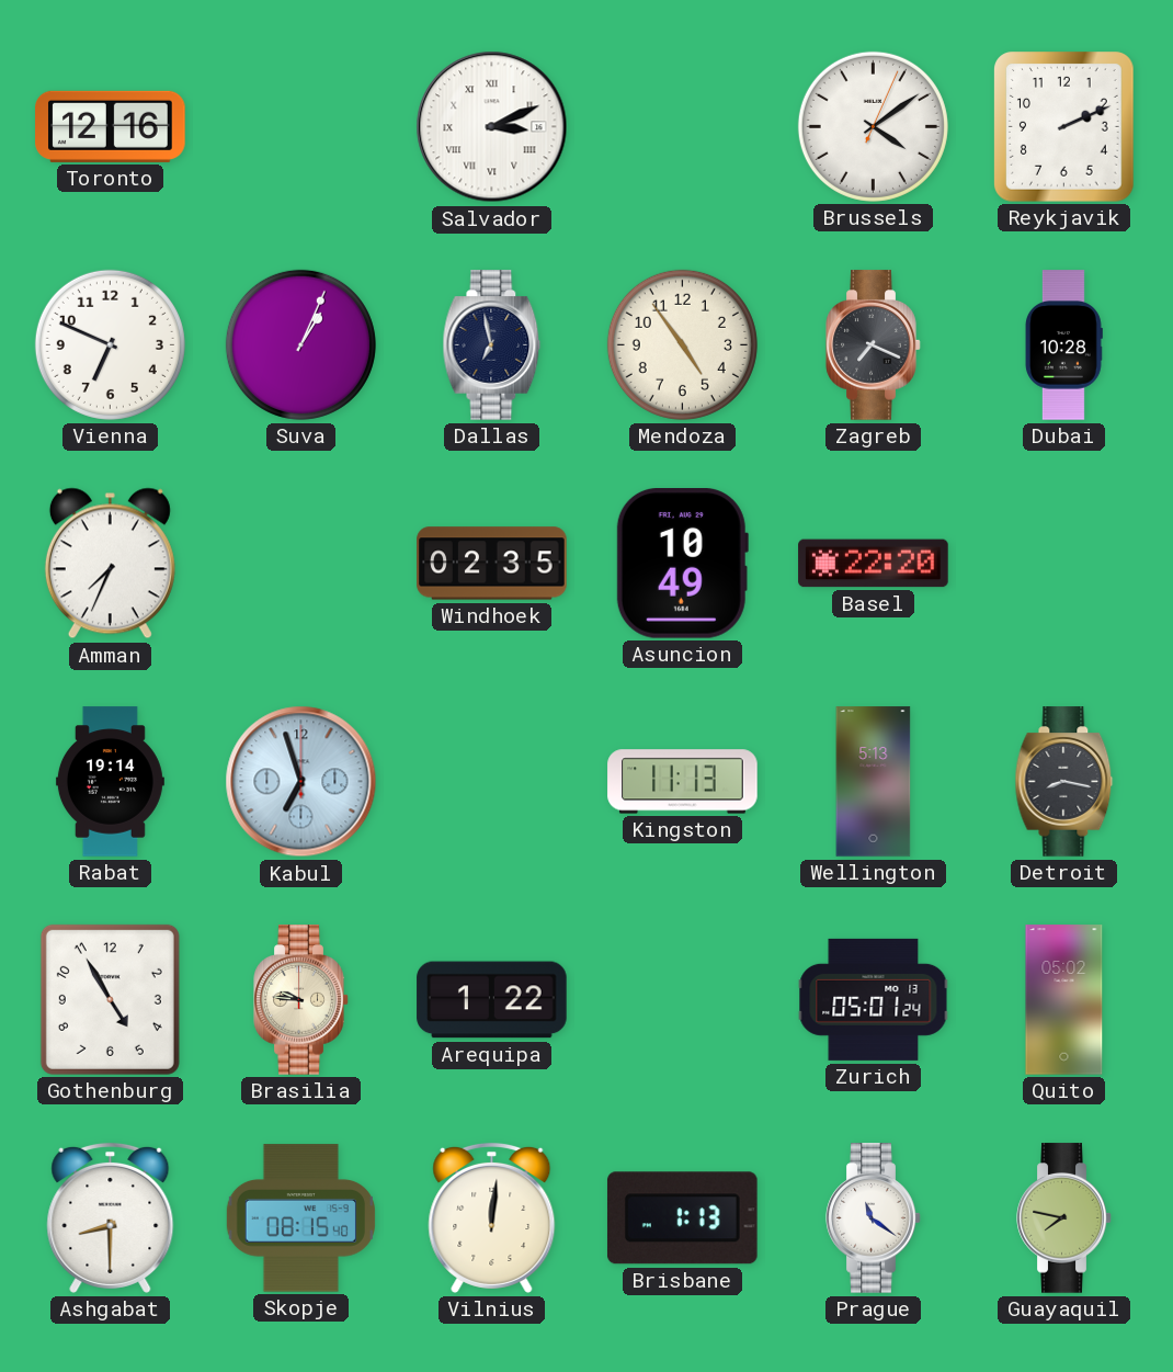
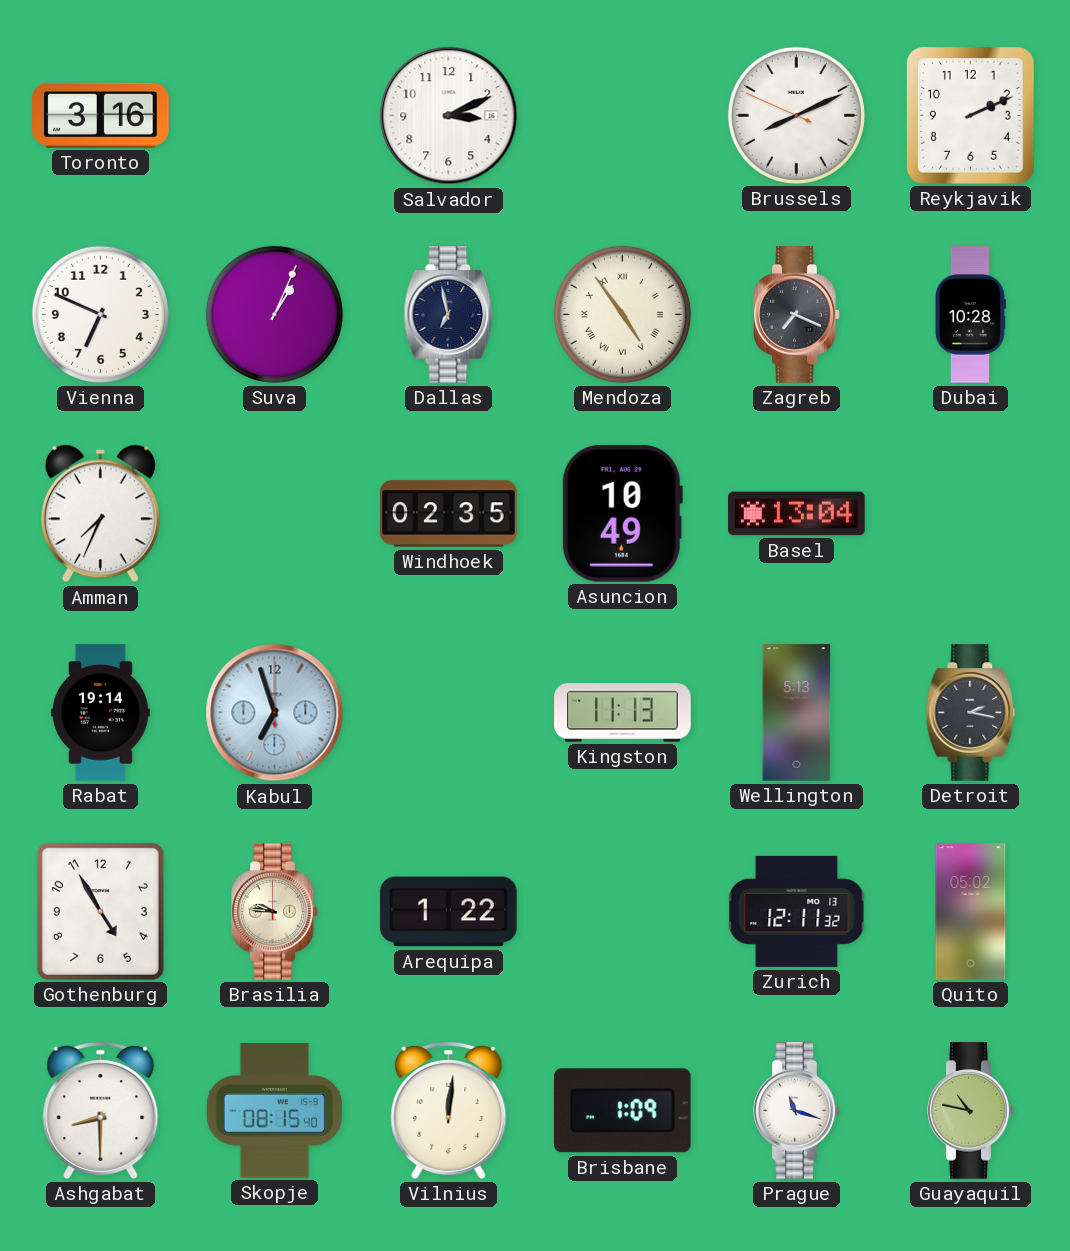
Toronto: 12:16 -> 3:16 (101, 115)
Salvador numerals: Roman -> Arabic (449, 116)
Brussels: 4:09 -> 8:10 (796, 115)
Mendoza numerals: Arabic -> Roman (622, 314)
Basel: 22:20 -> 13:04 (797, 514)
Detroit: 8:17 -> 2:17 (971, 713)
Zurich: 05:01 -> 12:11 (797, 911)
Brisbane: 1:13 -> 1:09 (622, 1111)
Prague: 11:21 -> 11:18 (797, 1111)
Guayaquil: 7:47 -> 10:47 (971, 1111)
